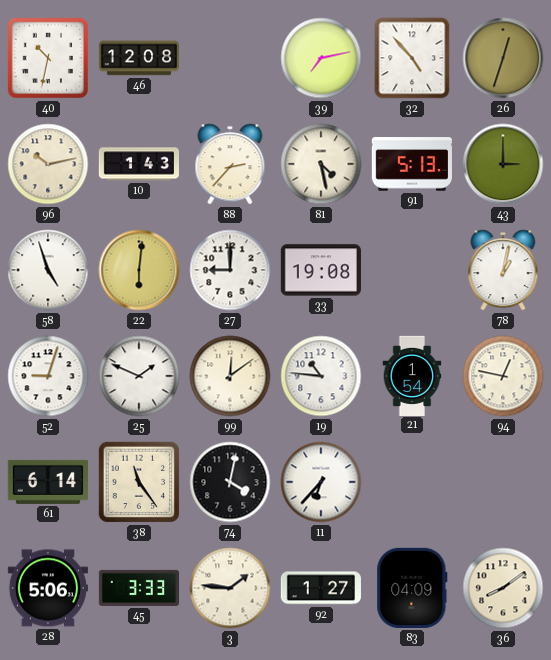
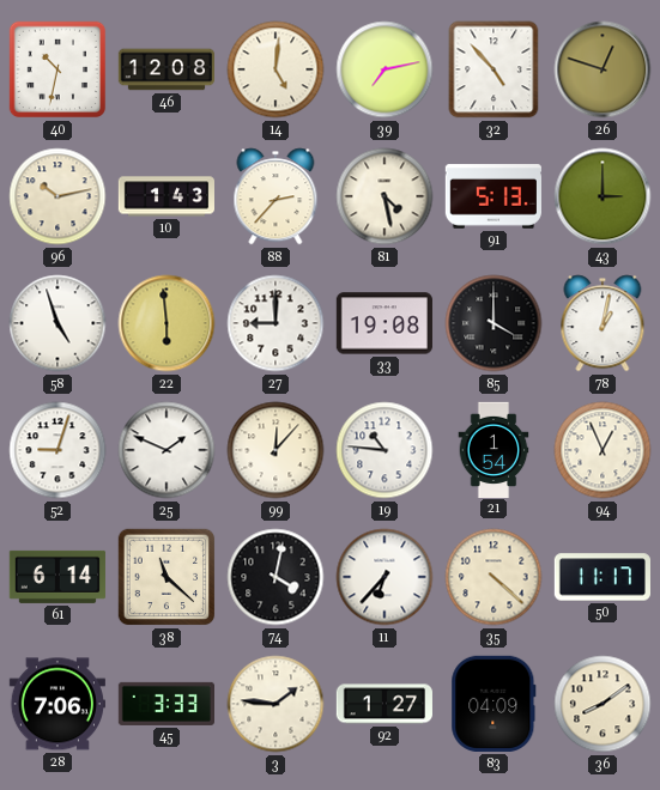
14: none -> 5:01 (275, 69)
26: 12:33 -> 12:48 (603, 69)
22: 6:01 -> 5:59 (166, 323)
85: none -> 4:00 (494, 323)
99: 12:09 -> 12:07 (275, 450)
94: 12:47 -> 12:56 (603, 450)
38: 11:24 -> 11:22 (166, 577)
35: none -> 4:22 (494, 577)
50: none -> 11:17 (603, 577)
28: 5:06 -> 7:06 (57, 704)
